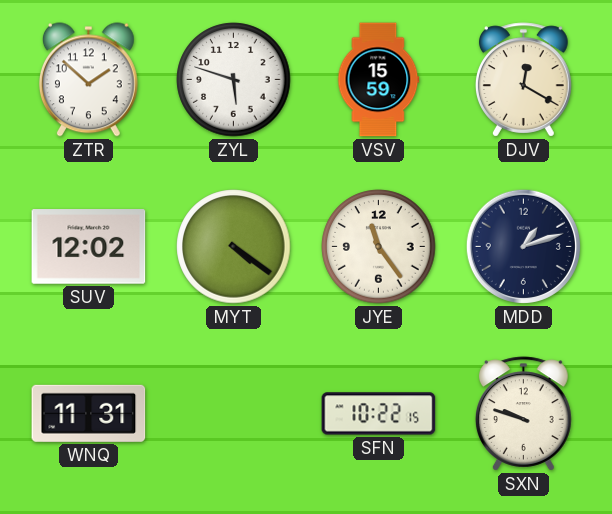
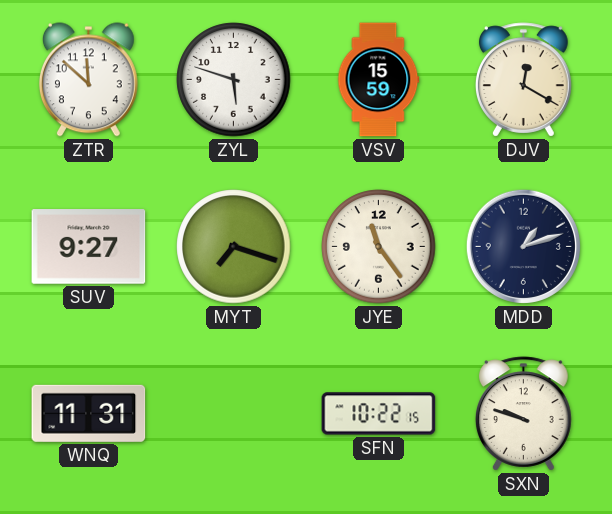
ZTR: 1:52 -> 11:52 (88, 80)
SUV: 12:02 -> 9:27 (89, 247)
MYT: 4:21 -> 7:18 (234, 247)
